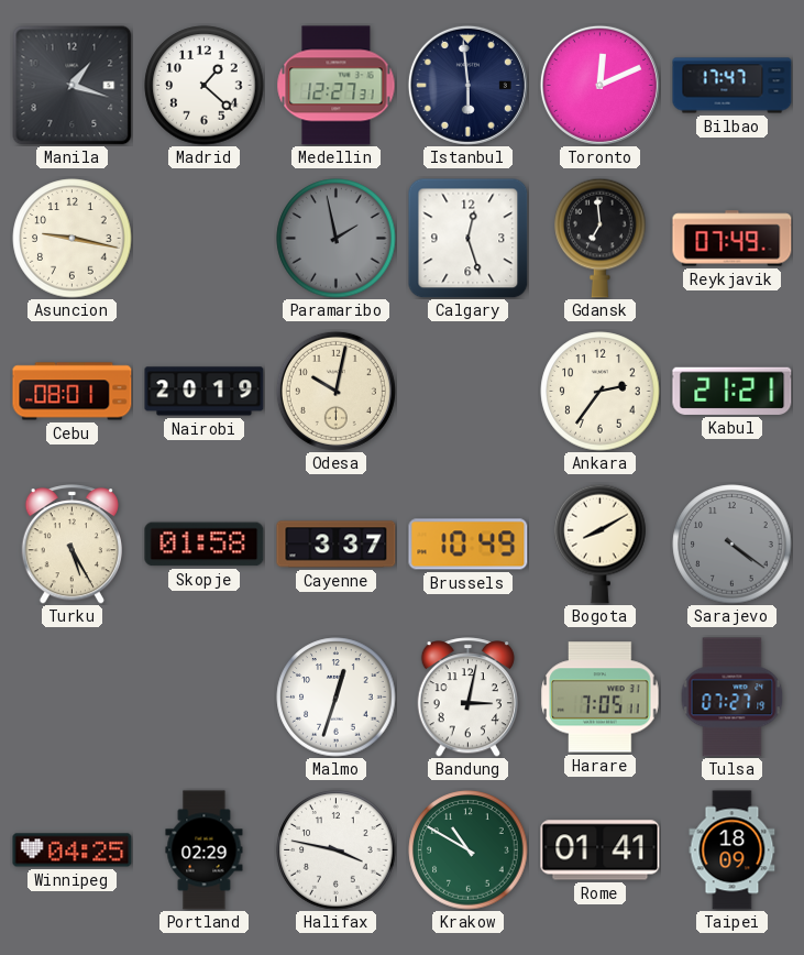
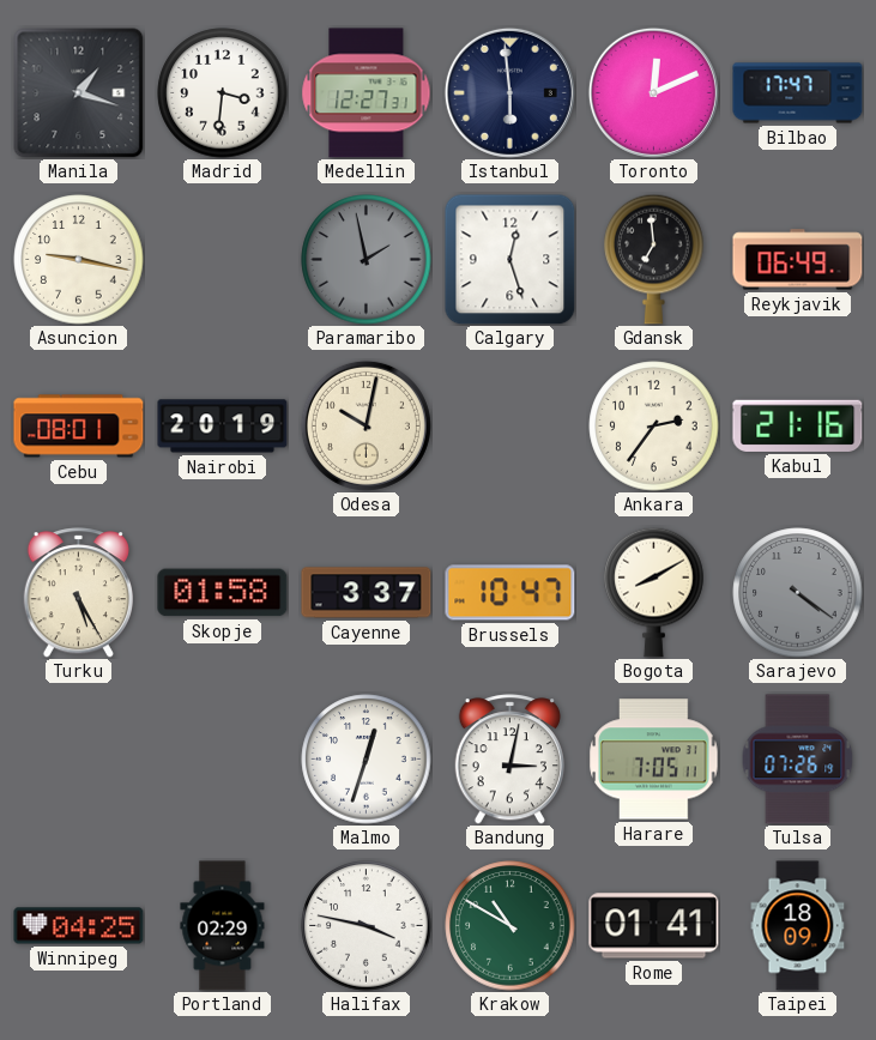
Madrid: 1:22 -> 3:31 (223, 93)
Reykjavik: 07:49 -> 06:49 (798, 260)
Kabul: 21:21 -> 21:16 (798, 425)
Brussels: 10:49 -> 10:47 (511, 593)
Tulsa: 07:27 -> 07:26 (798, 760)
